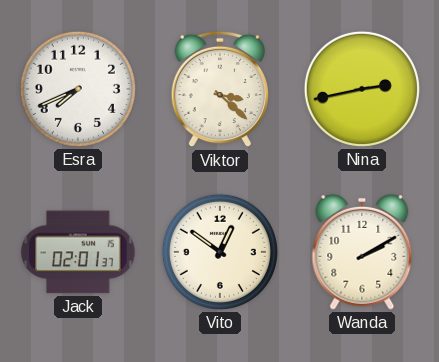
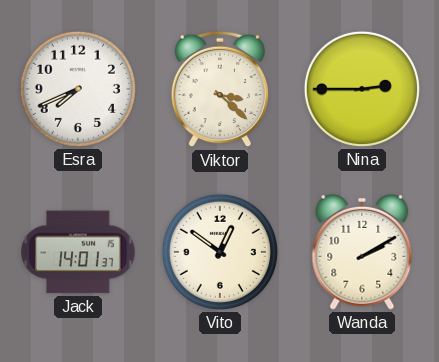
Nina: 2:43 -> 2:45 (362, 89)
Jack: 02:01 -> 14:01 (78, 252)
